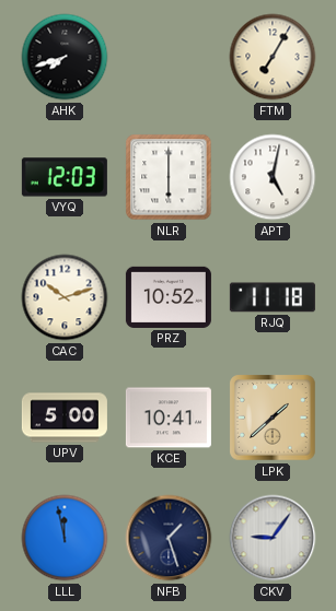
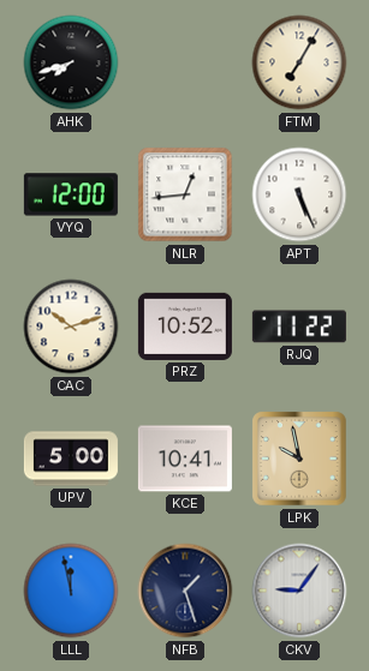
VYQ: 12:03 -> 12:00 (71, 194)
NLR: 6:00 -> 12:44 (185, 194)
APT: 5:02 -> 5:26 (299, 194)
RJQ: 11:18 -> 11:22 (299, 326)
LPK: 1:38 -> 9:58 (299, 459)
